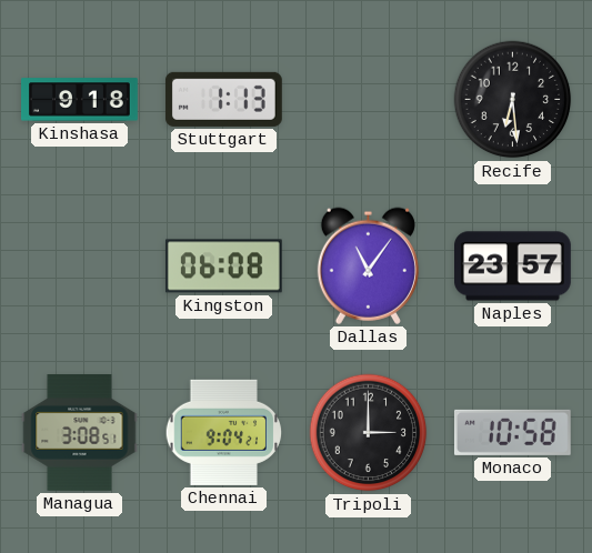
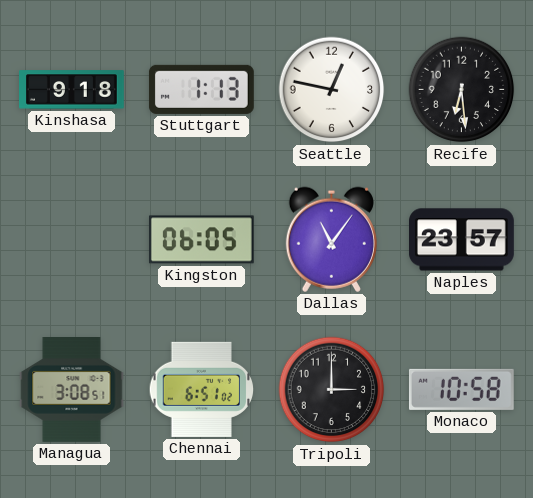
Seattle: none -> 12:47 (332, 90)
Kingston: 06:08 -> 06:05 (201, 240)
Chennai: 9:04 -> 6:51 (202, 389)
